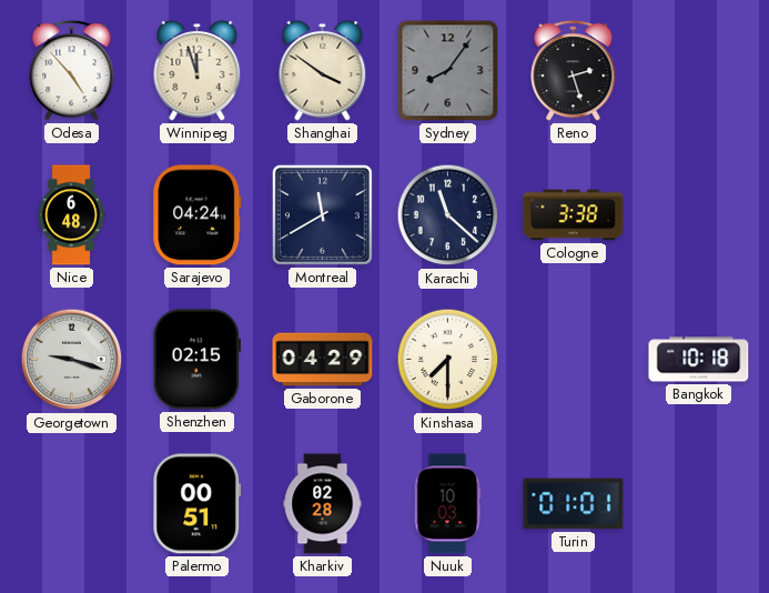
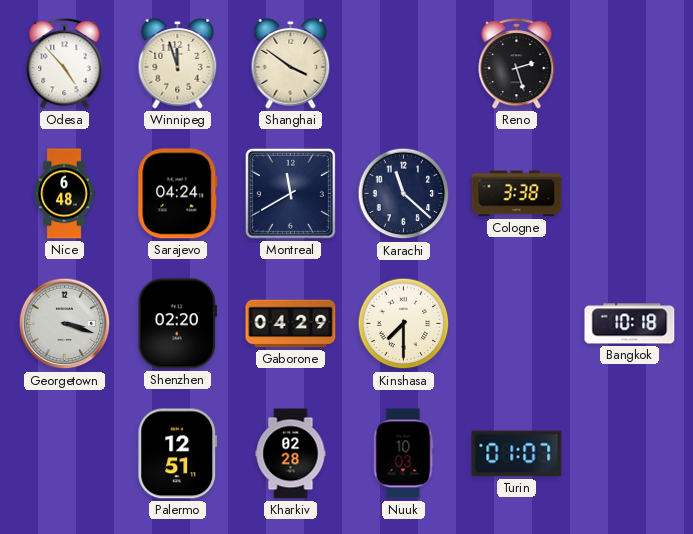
Sydney: 8:06 -> none (448, 71)
Georgetown: 9:18 -> 3:18 (65, 324)
Shenzhen: 02:15 -> 02:20 (177, 324)
Palermo: 00:51 -> 12:51 (178, 454)
Turin: 01:01 -> 01:07 (517, 454)
